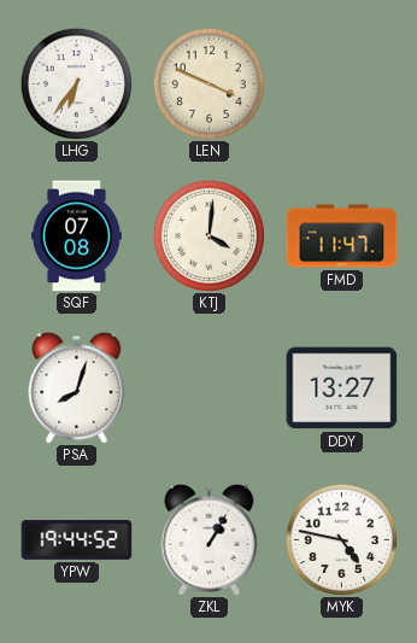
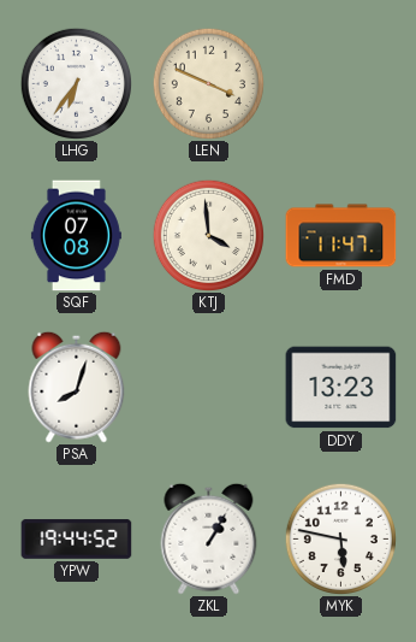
KTJ: 4:01 -> 3:59 (208, 235)
DDY: 13:27 -> 13:23 (341, 388)
MYK: 4:47 -> 5:47 (340, 538)
